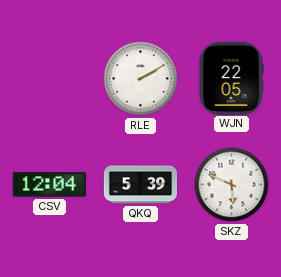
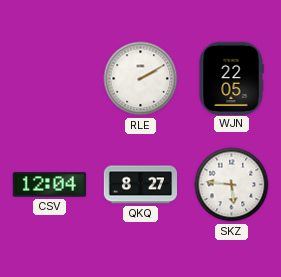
QKQ: 5:39 -> 8:27 (140, 185)
SKZ: 5:49 -> 5:46 (232, 185)
